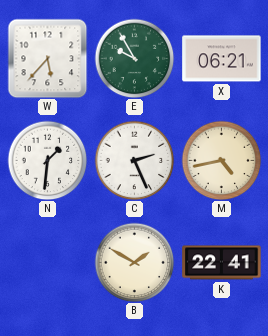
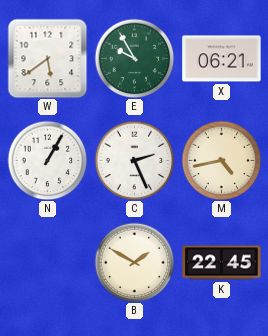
W: 5:37 -> 5:39 (47, 58)
N: 1:31 -> 1:05 (47, 160)
K: 22:41 -> 22:45 (222, 263)
